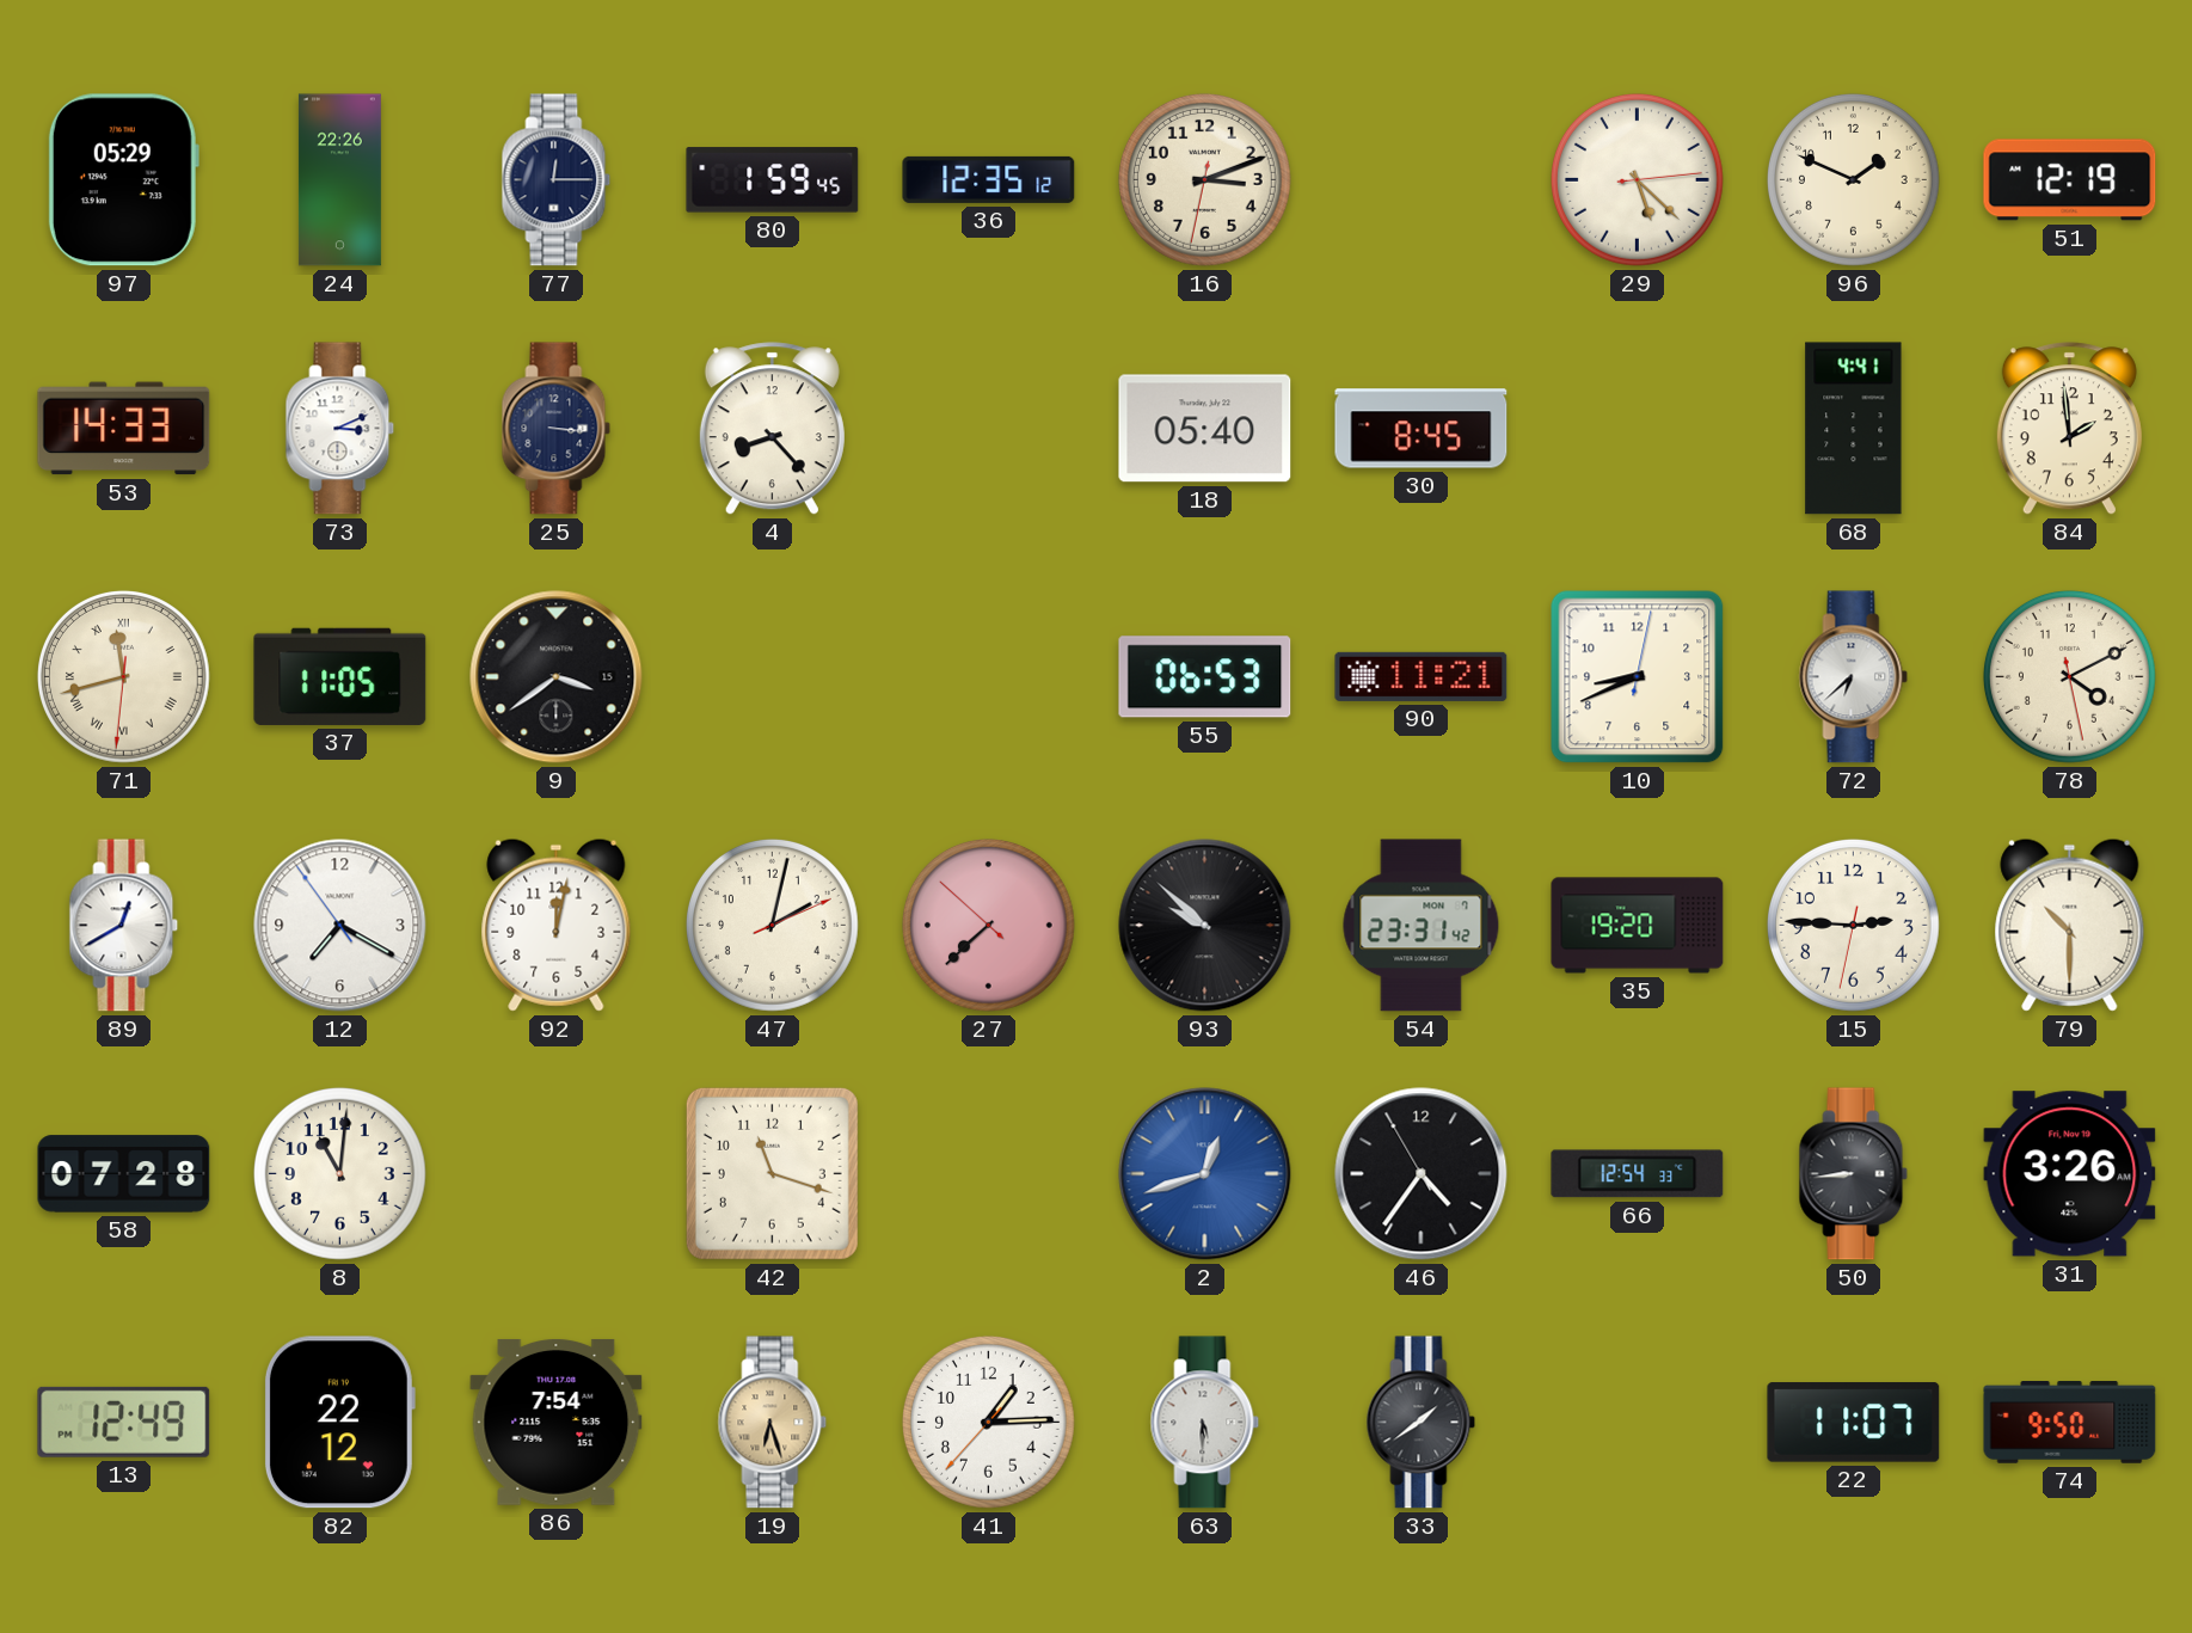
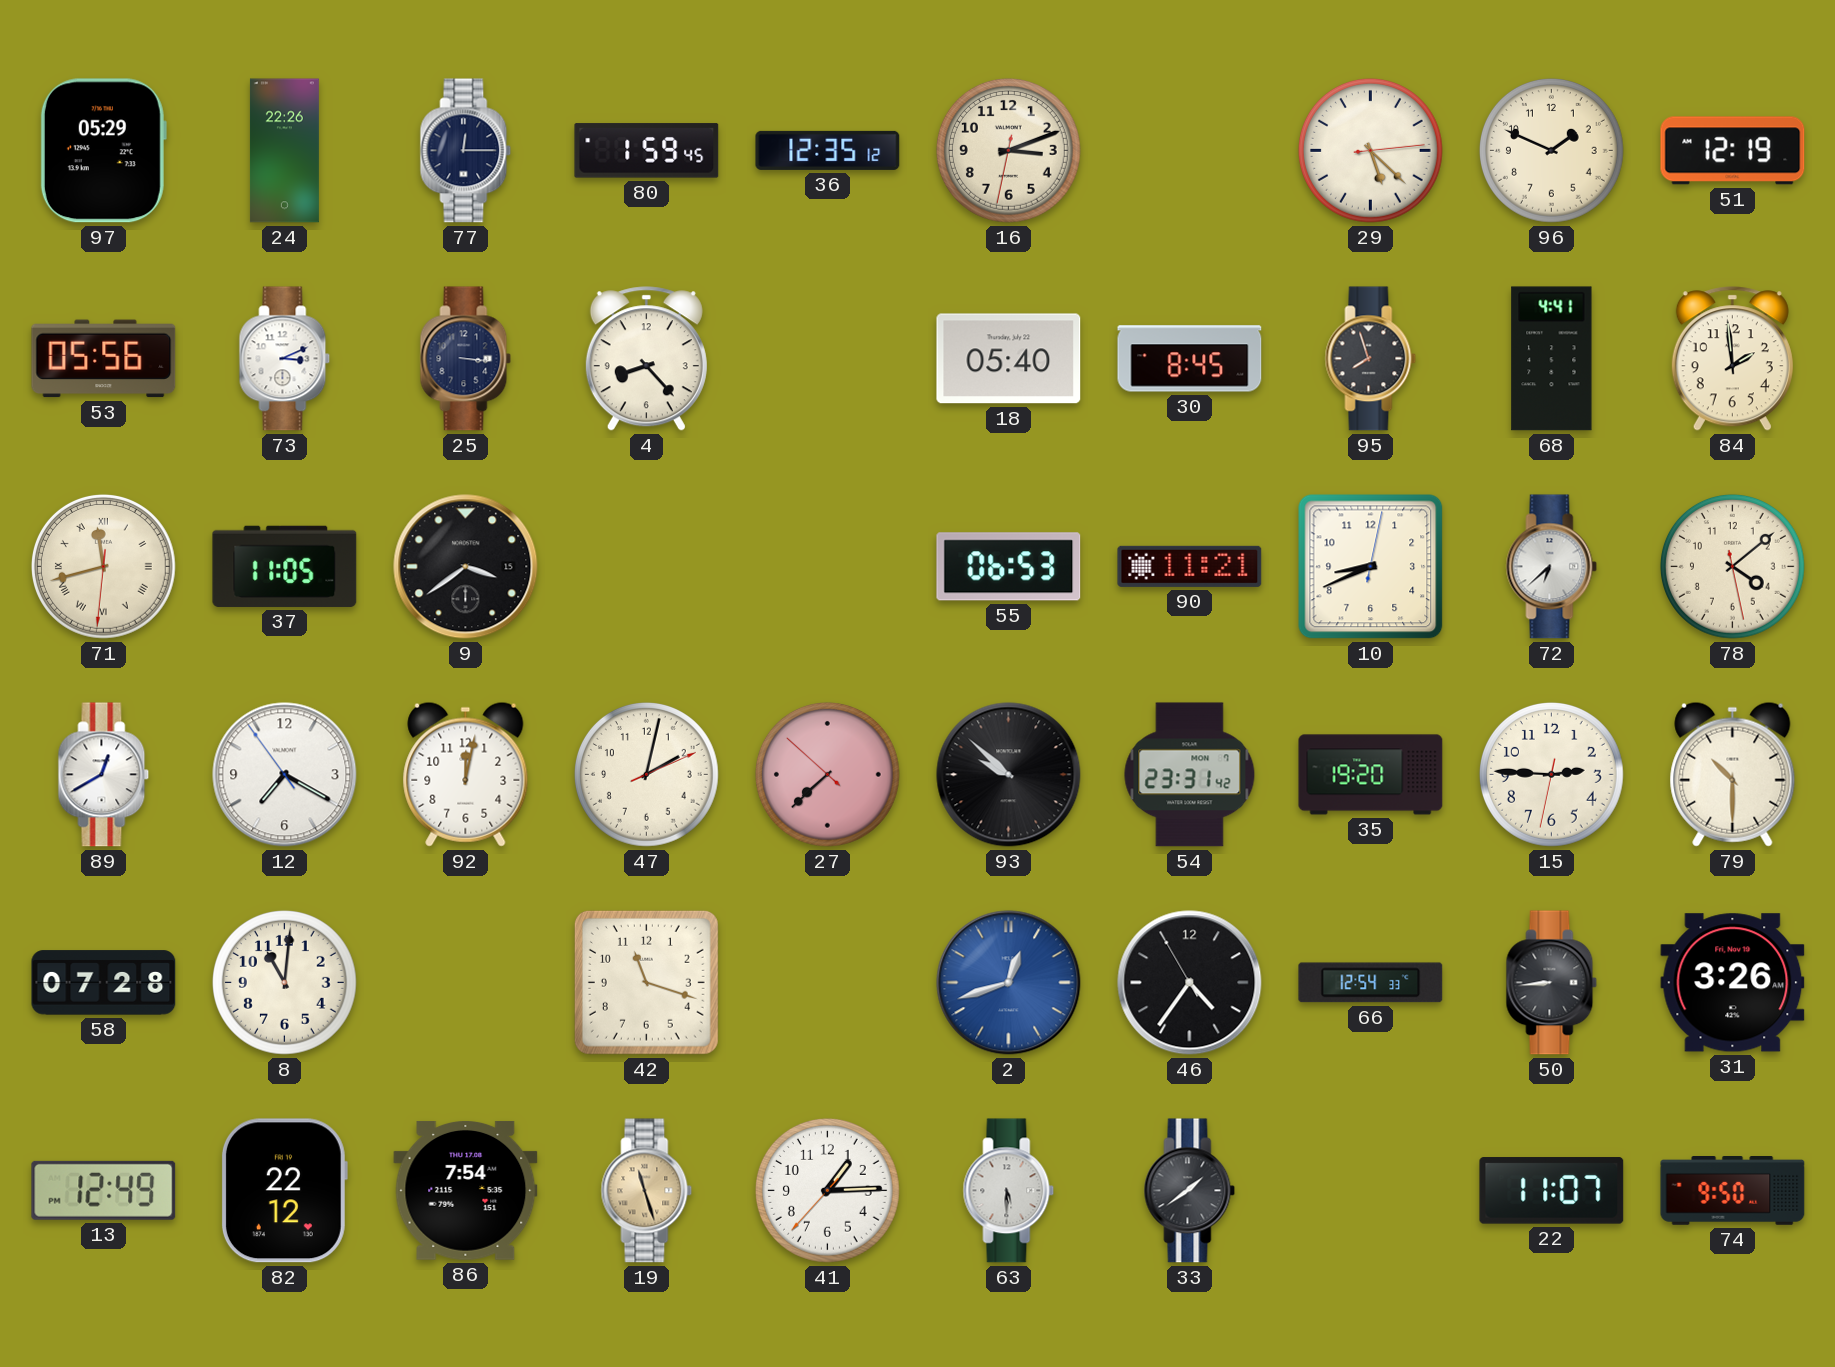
53: 14:33 -> 05:56 (104, 359)
95: none -> 7:57 (1371, 359)
78: 4:10 -> 4:08 (1732, 566)
19: 6:27 -> 11:27 (647, 1191)
